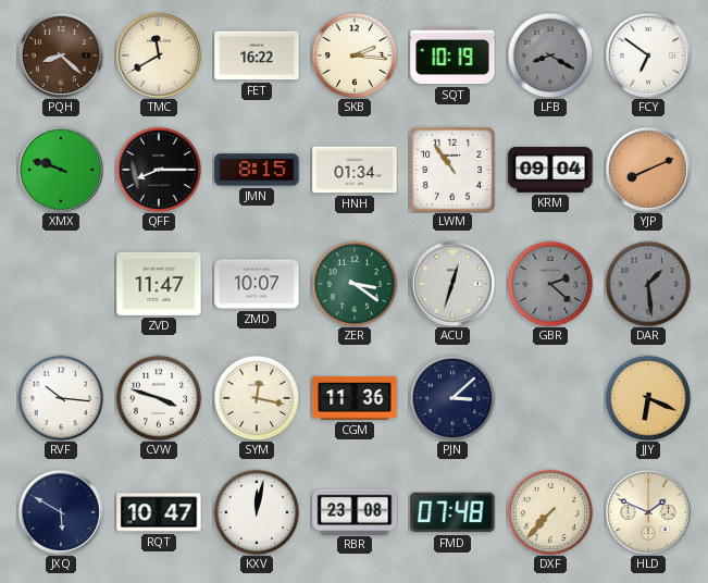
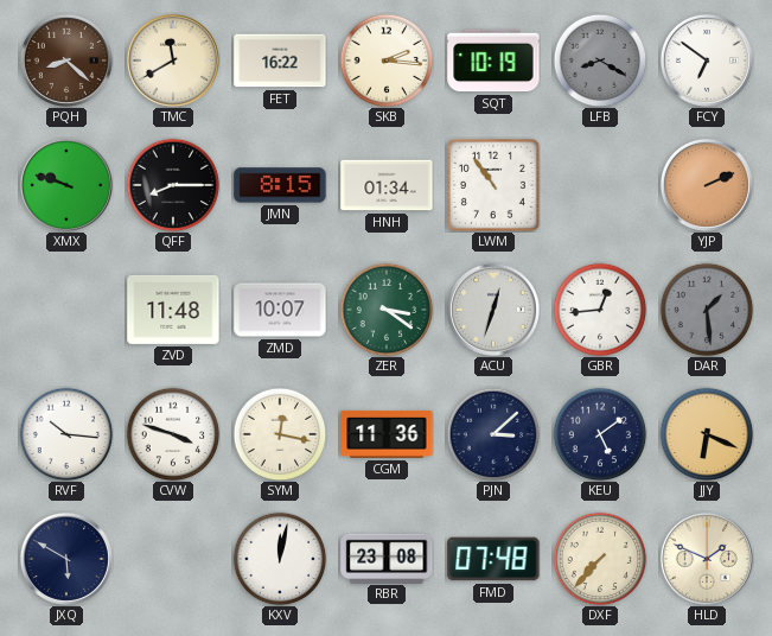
KRM: 09:04 -> none (550, 170)
YJP: 8:11 -> 2:11 (707, 185)
ZVD: 11:47 -> 11:48 (173, 310)
GBR: 2:22 -> 12:44 (600, 310)
GBR dial: grey -> white (600, 310)
KEU: none -> 5:09 (600, 434)
RQT: 10:47 -> none (159, 512)
